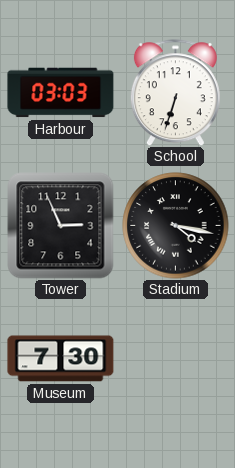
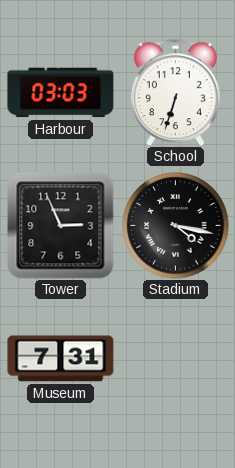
Museum: 7:30 -> 7:31 (61, 359)
